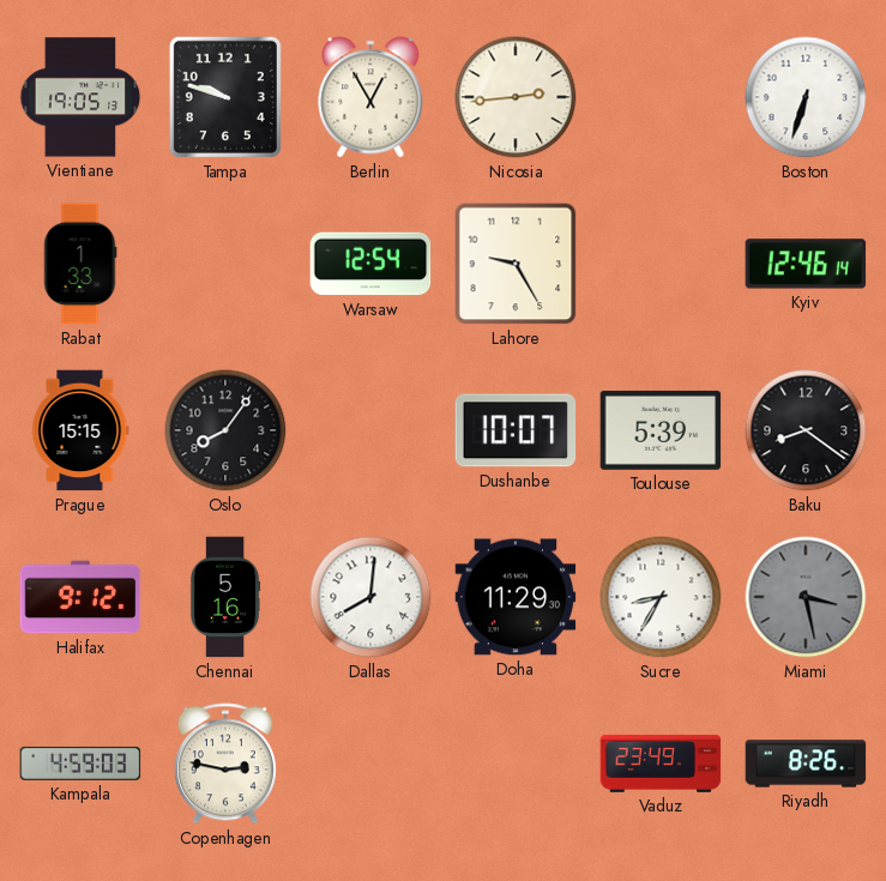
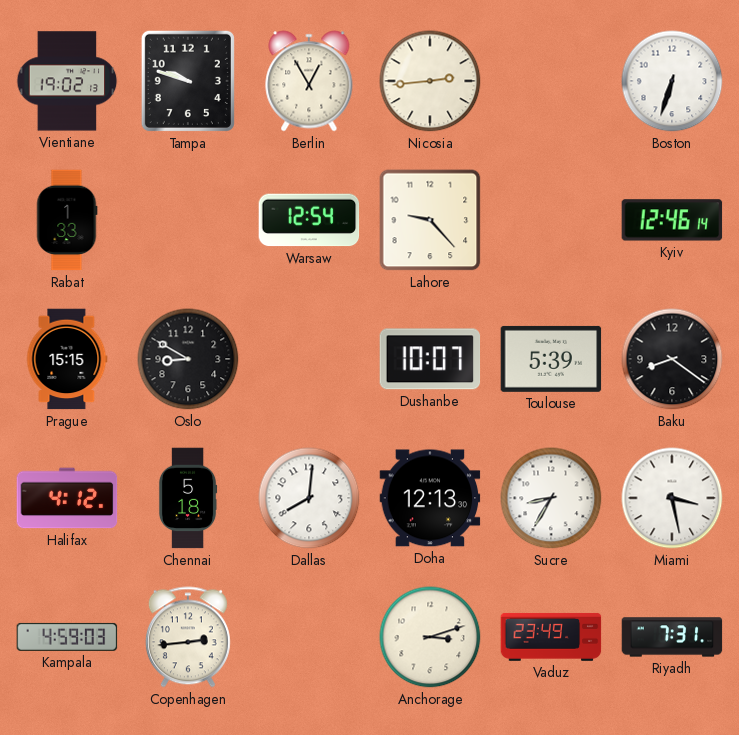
Vientiane: 19:05 -> 19:02 (67, 81)
Lahore: 9:25 -> 9:23 (430, 220)
Oslo: 8:06 -> 8:50 (188, 359)
Halifax: 9:12 -> 4:12 (67, 498)
Chennai: 5:16 -> 5:18 (188, 498)
Doha: 11:29 -> 12:13 (430, 498)
Miami dial: grey -> white (672, 498)
Copenhagen: 2:47 -> 2:44 (188, 637)
Anchorage: none -> 3:12 (430, 637)
Riyadh: 8:26 -> 7:31 (672, 637)
